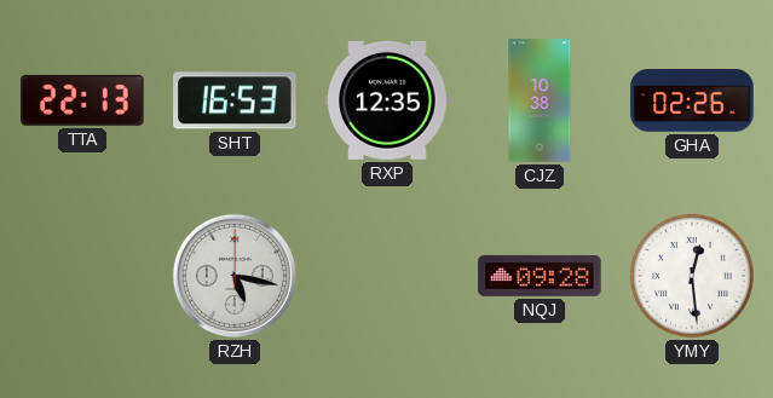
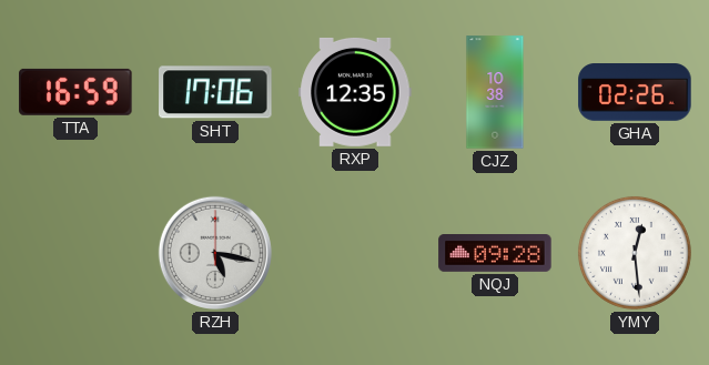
TTA: 22:13 -> 16:59 (75, 92)
SHT: 16:53 -> 17:06 (215, 92)
